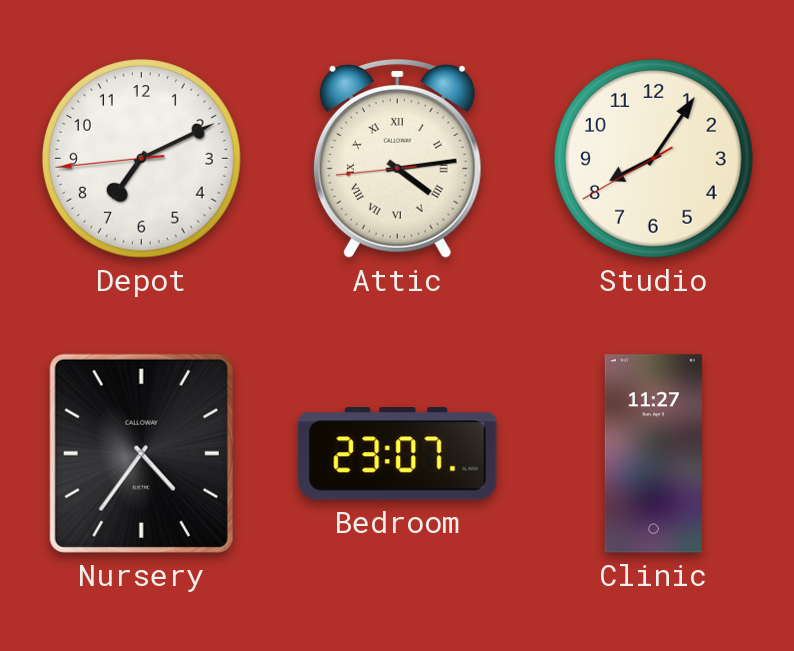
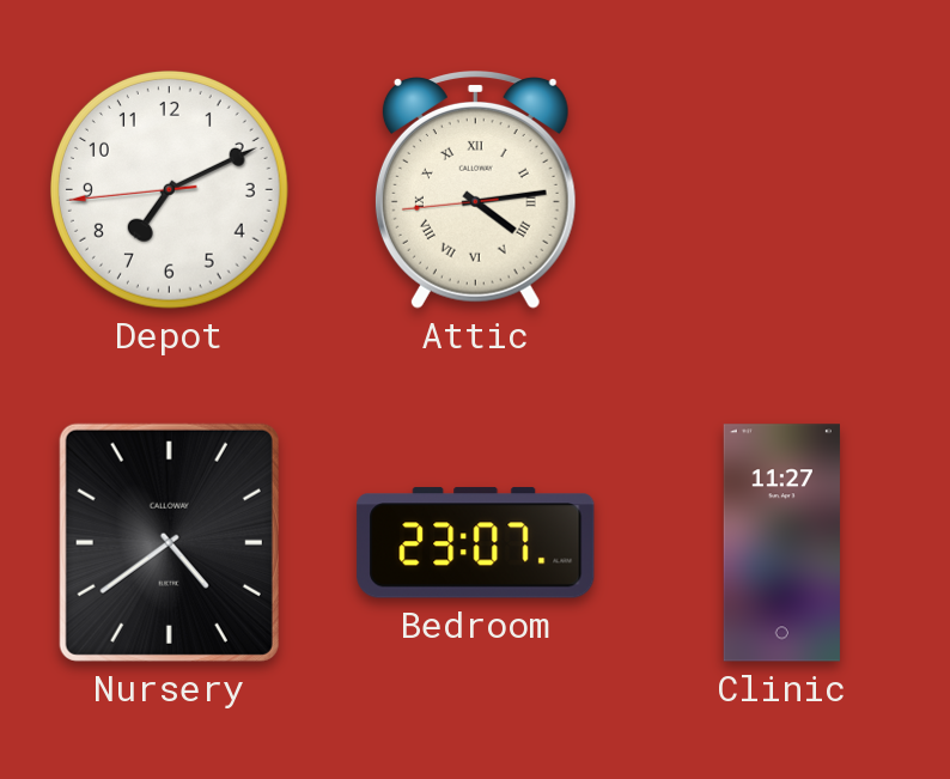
Studio: 8:05 -> none (653, 158)
Nursery: 4:36 -> 4:39 (169, 542)
